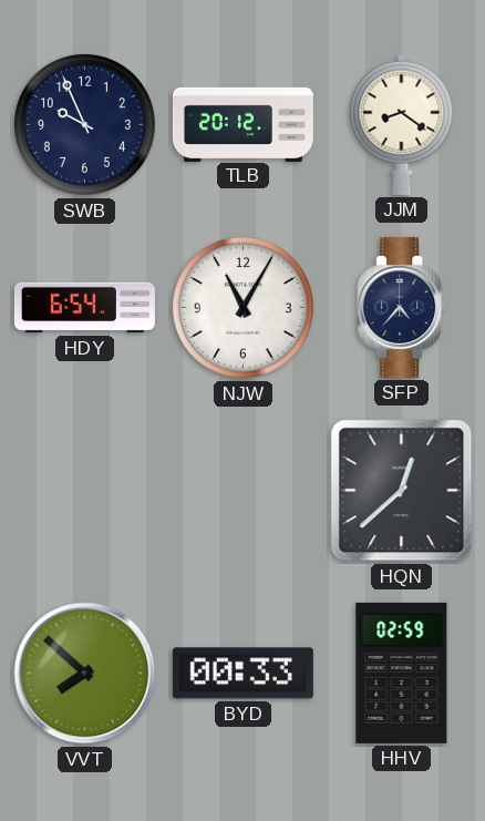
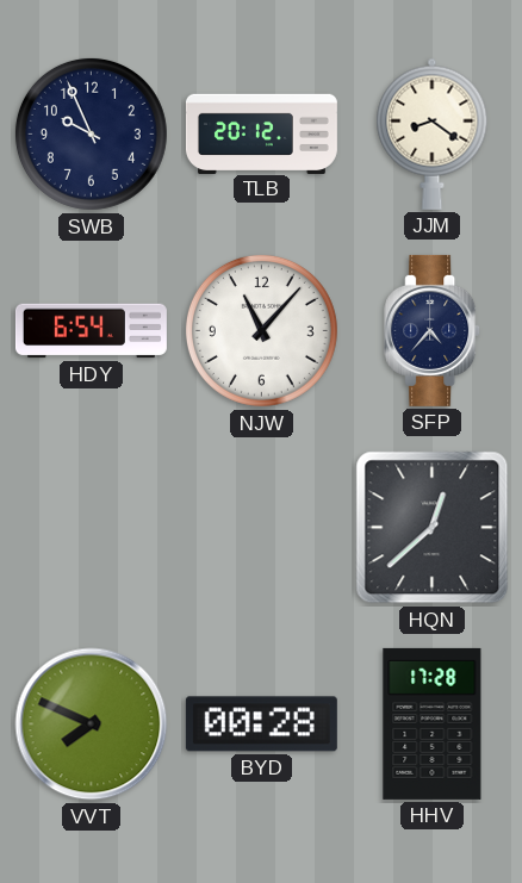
NJW: 11:05 -> 11:07 (261, 330)
VVT: 7:52 -> 7:49 (92, 725)
BYD: 00:33 -> 00:28 (261, 725)
HHV: 02:59 -> 17:28 (433, 723)
